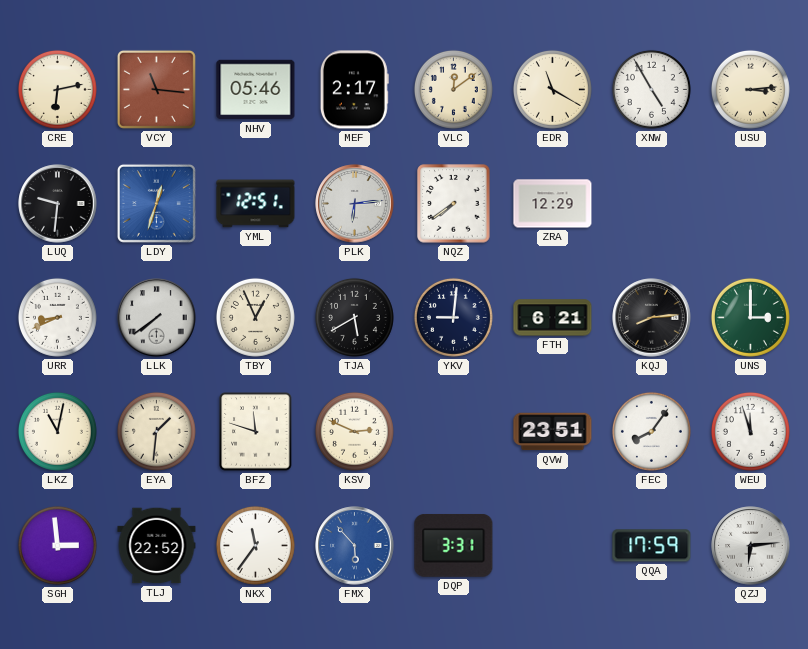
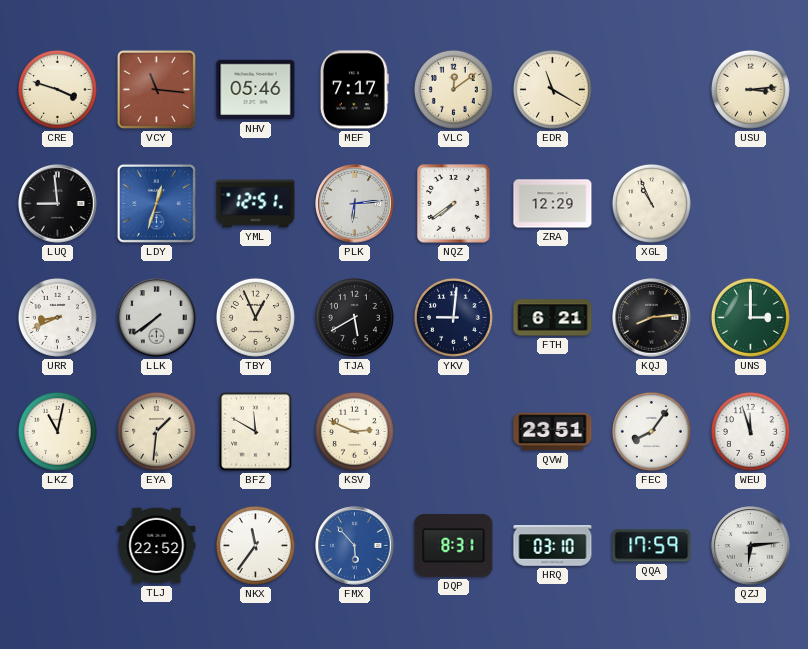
CRE: 6:13 -> 3:48 (57, 89)
MEF: 2:17 -> 7:17 (354, 90)
XNW: 4:55 -> none (651, 89)
LUQ: 9:31 -> 8:59 (58, 204)
XGL: none -> 10:56 (651, 203)
BFZ: 11:48 -> 11:50 (256, 432)
SGH: 2:59 -> none (57, 545)
DQP: 3:31 -> 8:31 (454, 545)
HRQ: none -> 03:10 (553, 546)
